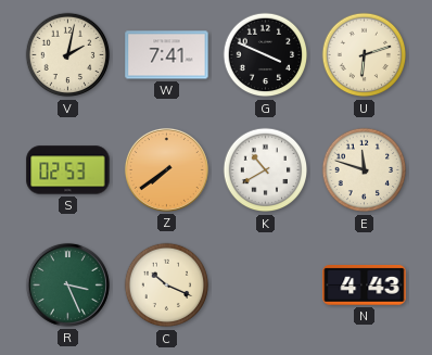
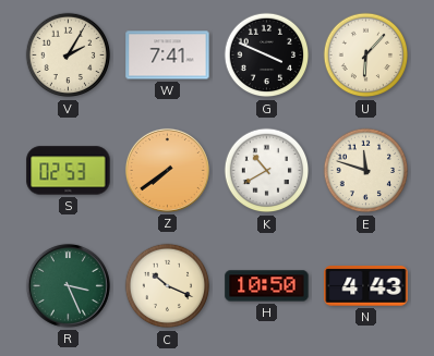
V: 2:02 -> 2:05 (69, 56)
U: 6:12 -> 6:07 (366, 56)
H: none -> 10:50 (267, 286)
